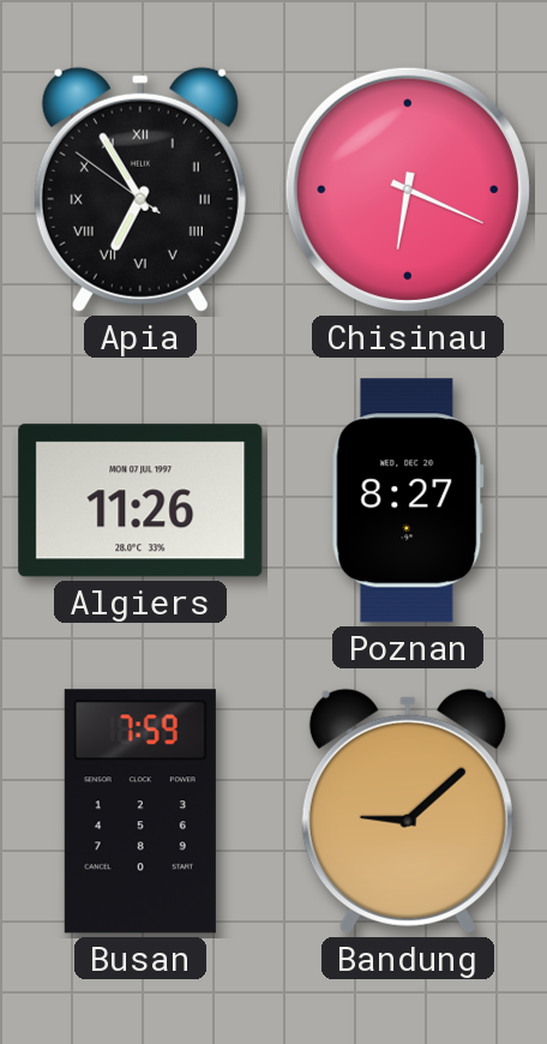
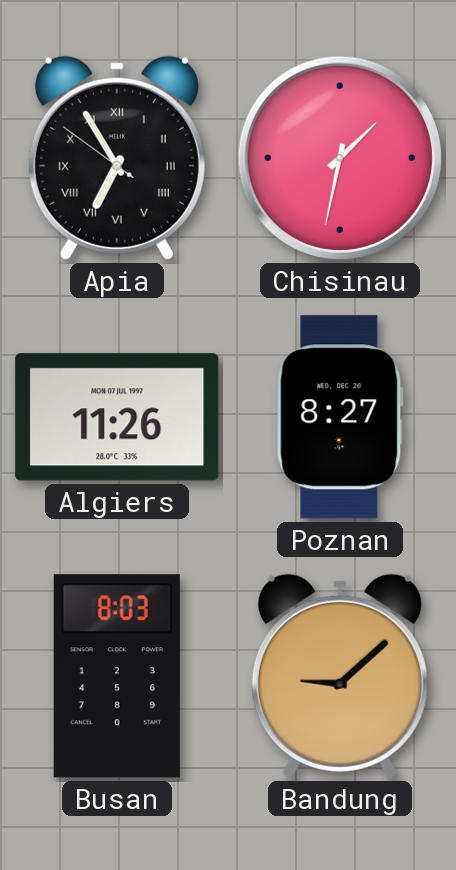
Chisinau: 6:19 -> 1:32 (340, 158)
Busan: 7:59 -> 8:03 (117, 676)
